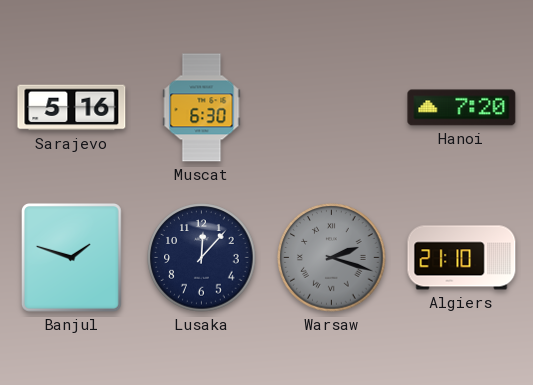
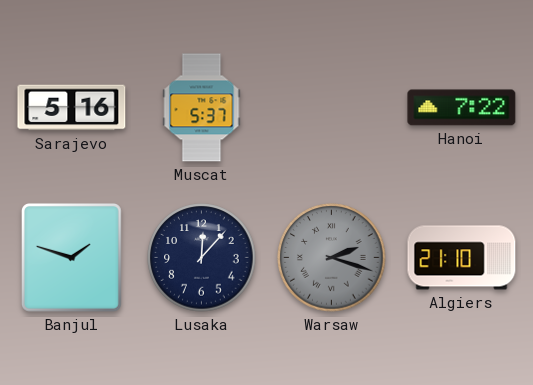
Muscat: 6:30 -> 5:37 (202, 108)
Hanoi: 7:20 -> 7:22 (462, 108)
